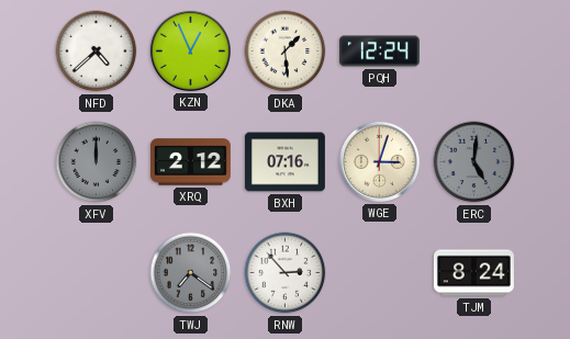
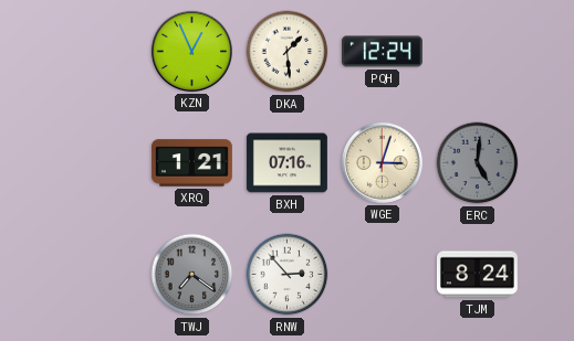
NFD: 4:38 -> none (97, 52)
XFV: 12:00 -> none (97, 162)
XRQ: 2:12 -> 1:21 (191, 163)
